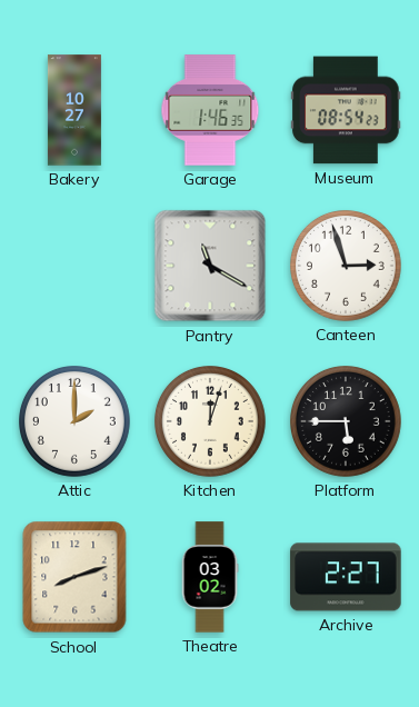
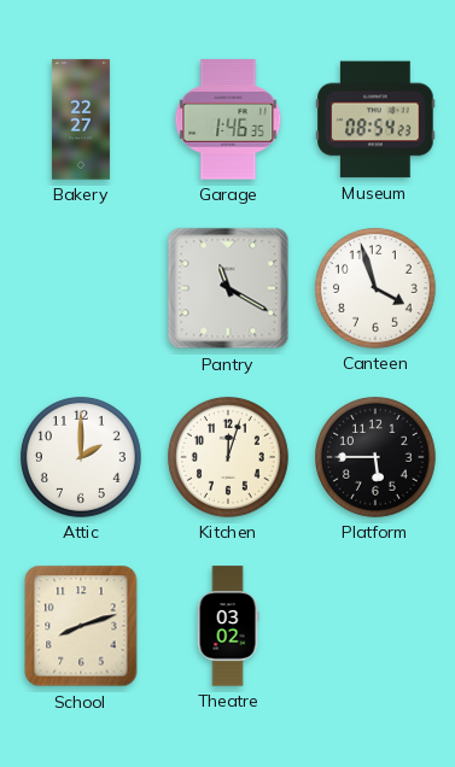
Bakery: 10:27 -> 22:27 (81, 119)
Canteen: 2:57 -> 3:57 (377, 289)
Archive: 2:27 -> none (346, 577)
